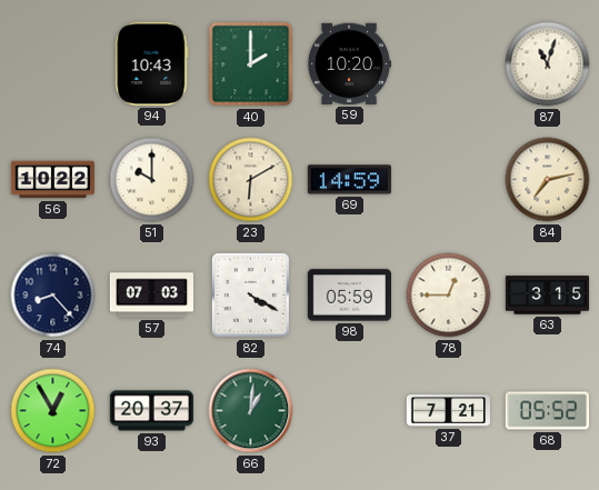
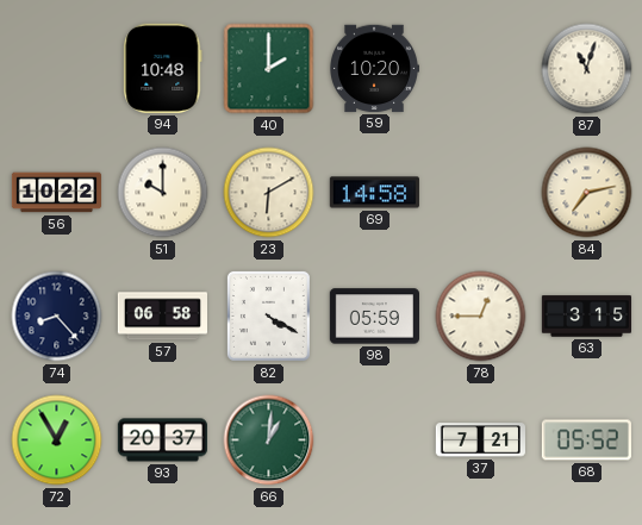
94: 10:43 -> 10:48 (163, 68)
69: 14:59 -> 14:58 (374, 193)
57: 07:03 -> 06:58 (162, 317)
